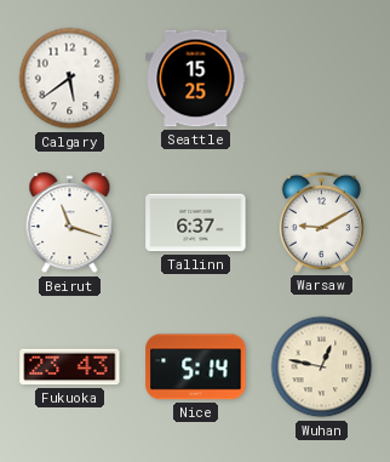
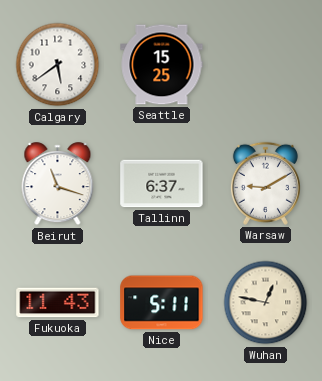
Fukuoka: 23:43 -> 11:43 (58, 303)
Nice: 5:14 -> 5:11 (162, 303)
